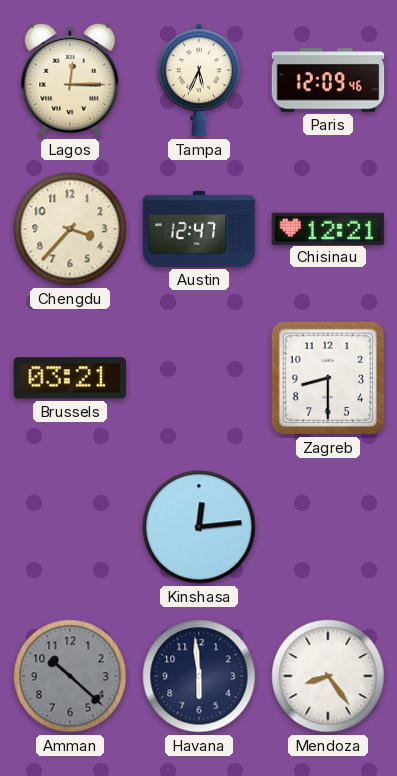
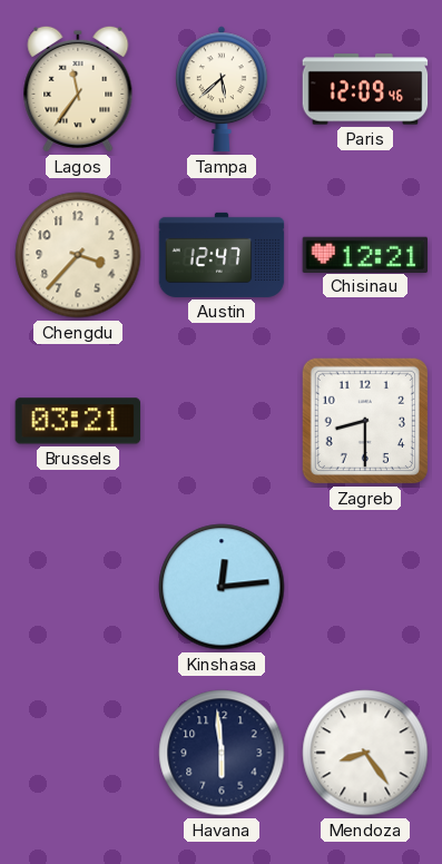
Lagos: 12:15 -> 11:36 (78, 89)
Tampa: 5:34 -> 5:38 (223, 89)
Amman: 10:22 -> none (70, 676)
